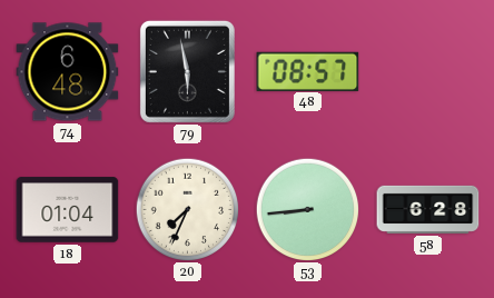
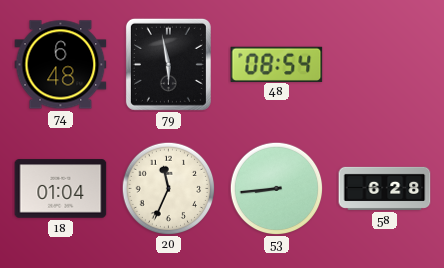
48: 08:57 -> 08:54 (277, 64)
20: 7:34 -> 11:34 (168, 188)
